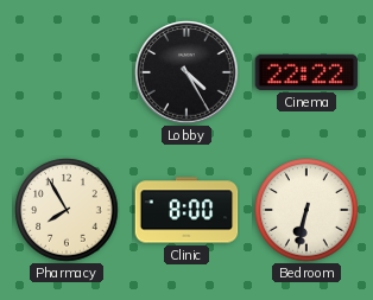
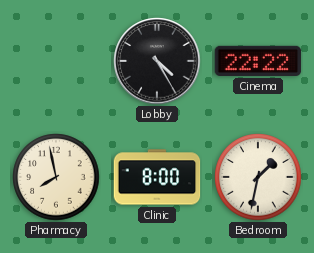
Pharmacy: 7:55 -> 7:58 (56, 177)
Bedroom: 6:32 -> 1:32 (258, 177)
